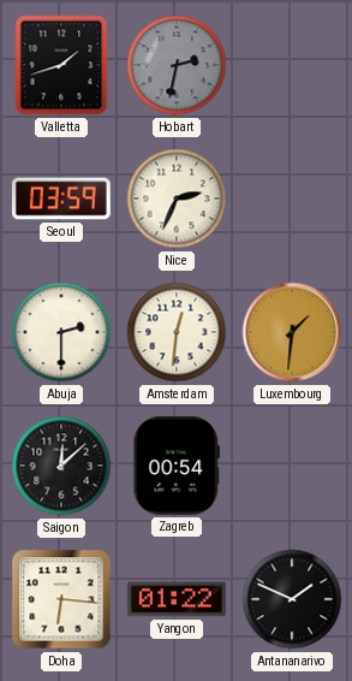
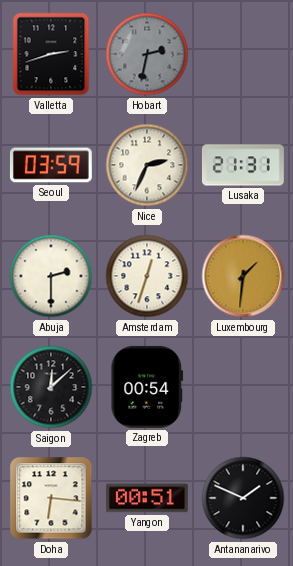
Valletta: 1:42 -> 2:42 (51, 54)
Lusaka: none -> 21:31 (243, 165)
Amsterdam: 12:31 -> 12:33 (147, 276)
Yangon: 01:22 -> 00:51 (147, 498)
